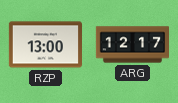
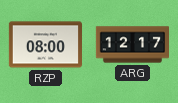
RZP: 13:00 -> 08:00 (45, 45)
